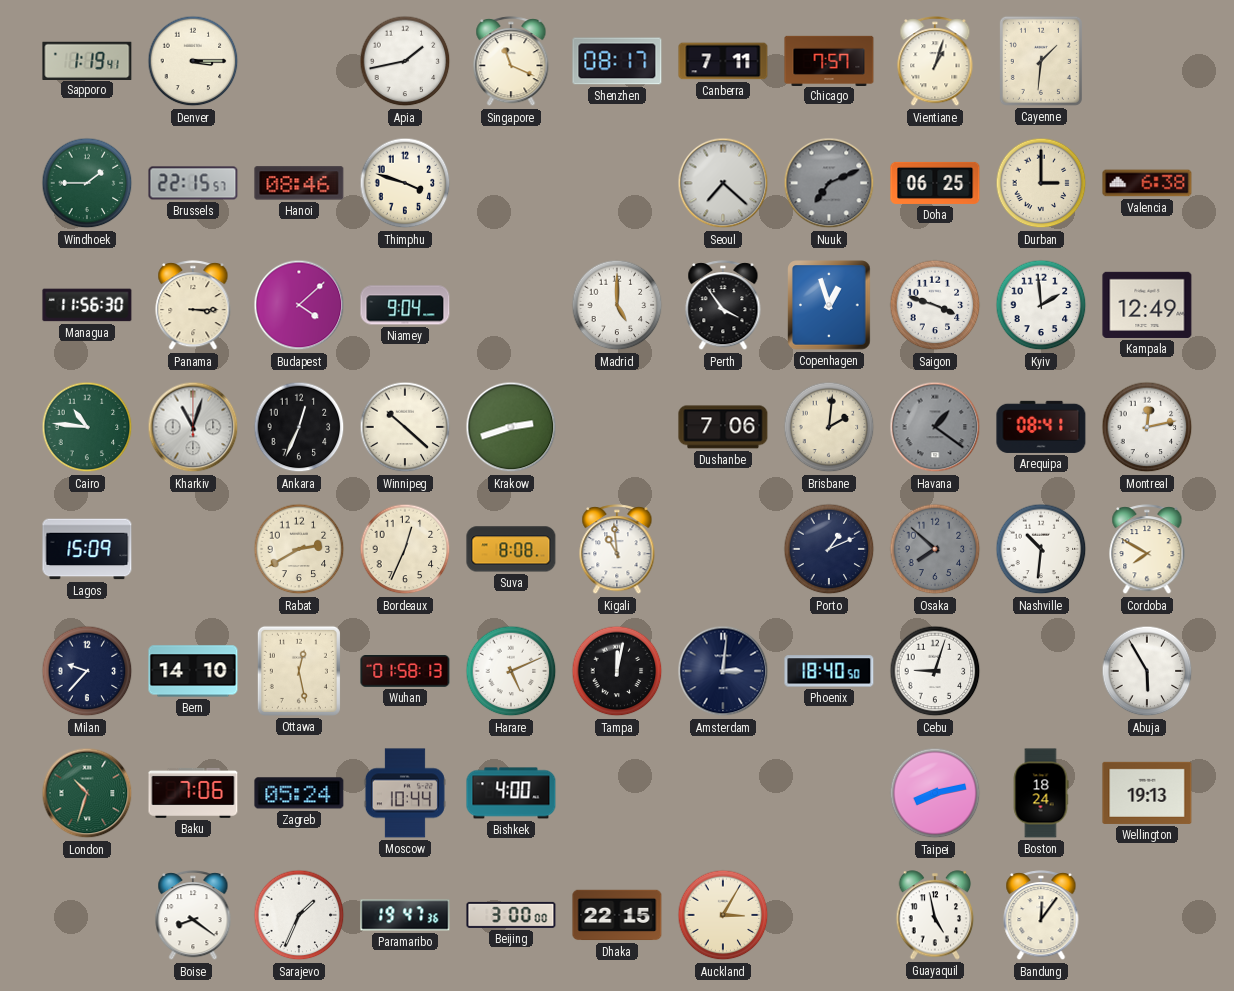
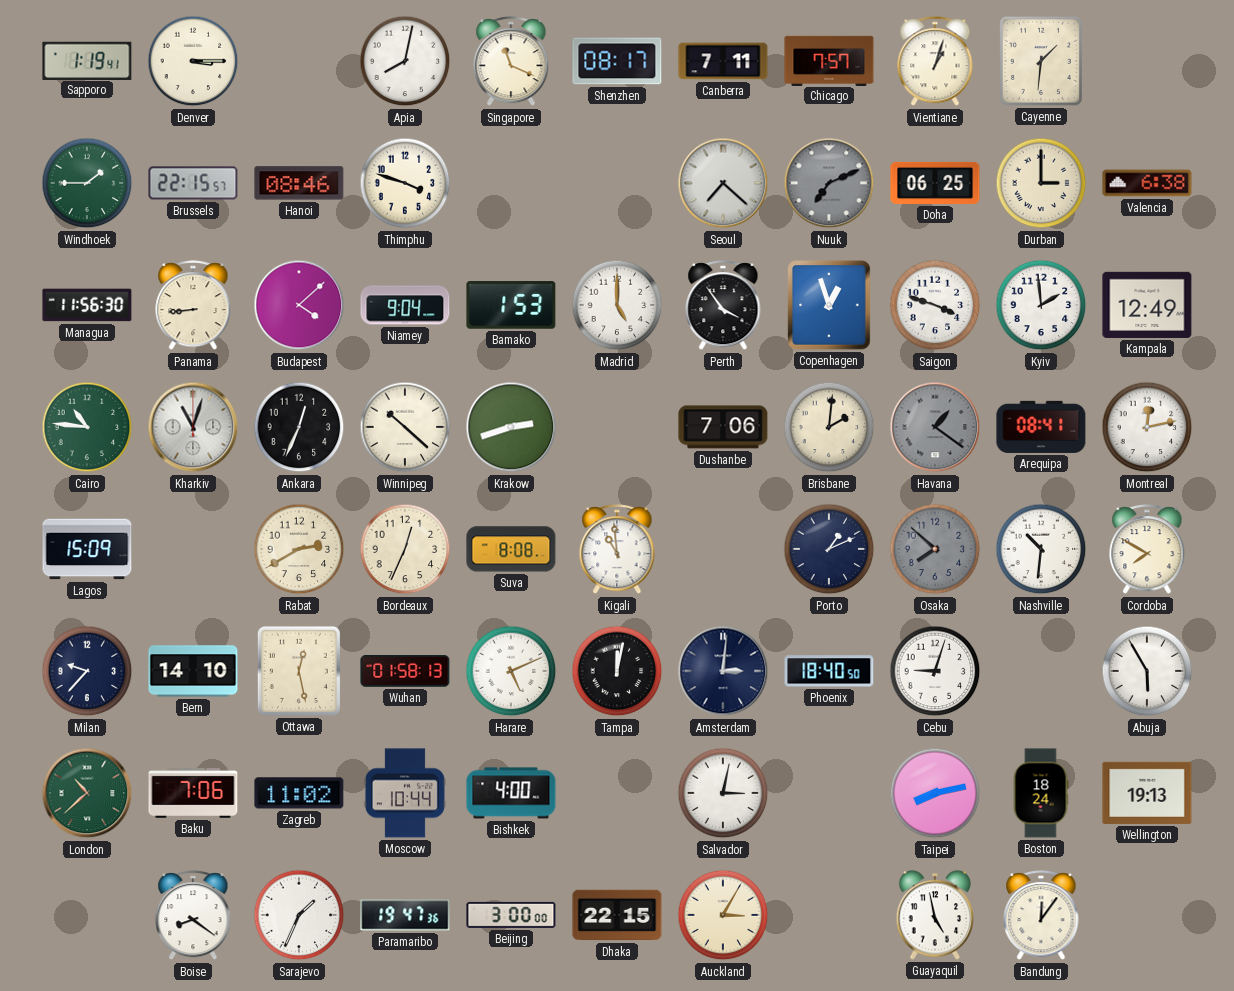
Apia: 1:43 -> 8:02 (405, 61)
Panama: 3:15 -> 8:44 (193, 306)
Bamako: none -> 1:53 (511, 305)
London: 10:33 -> 10:38 (87, 793)
Zagreb: 05:24 -> 11:02 (299, 793)
Salvador: none -> 3:02 (723, 793)
